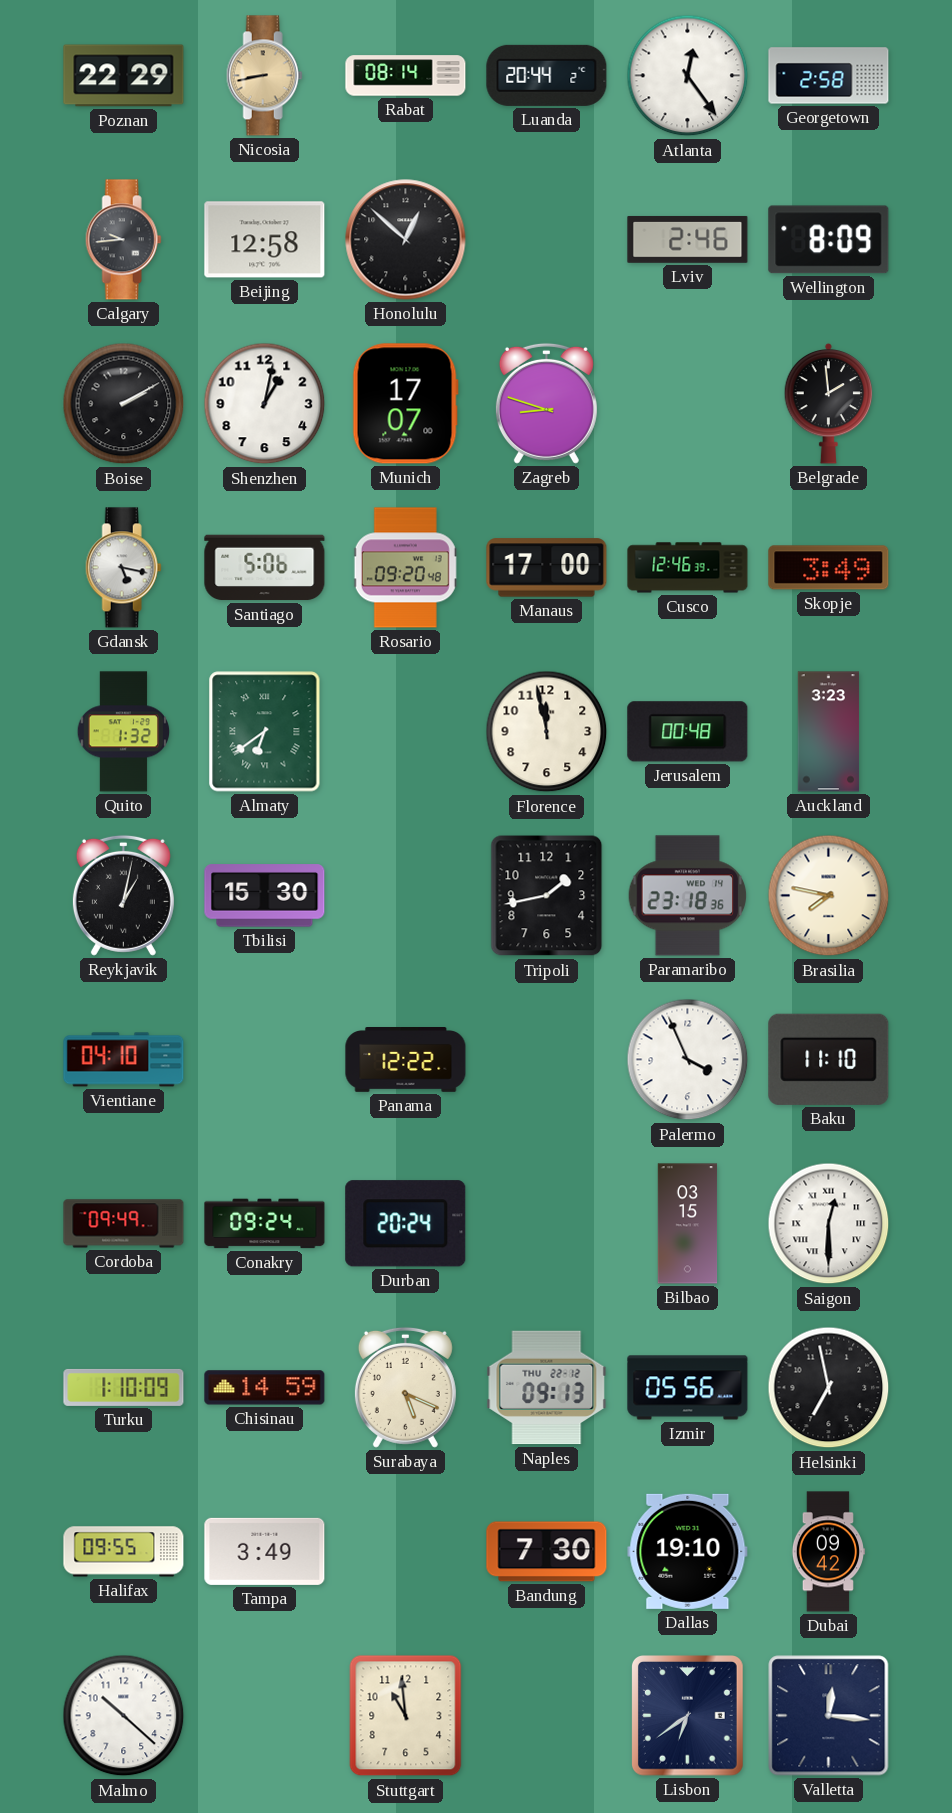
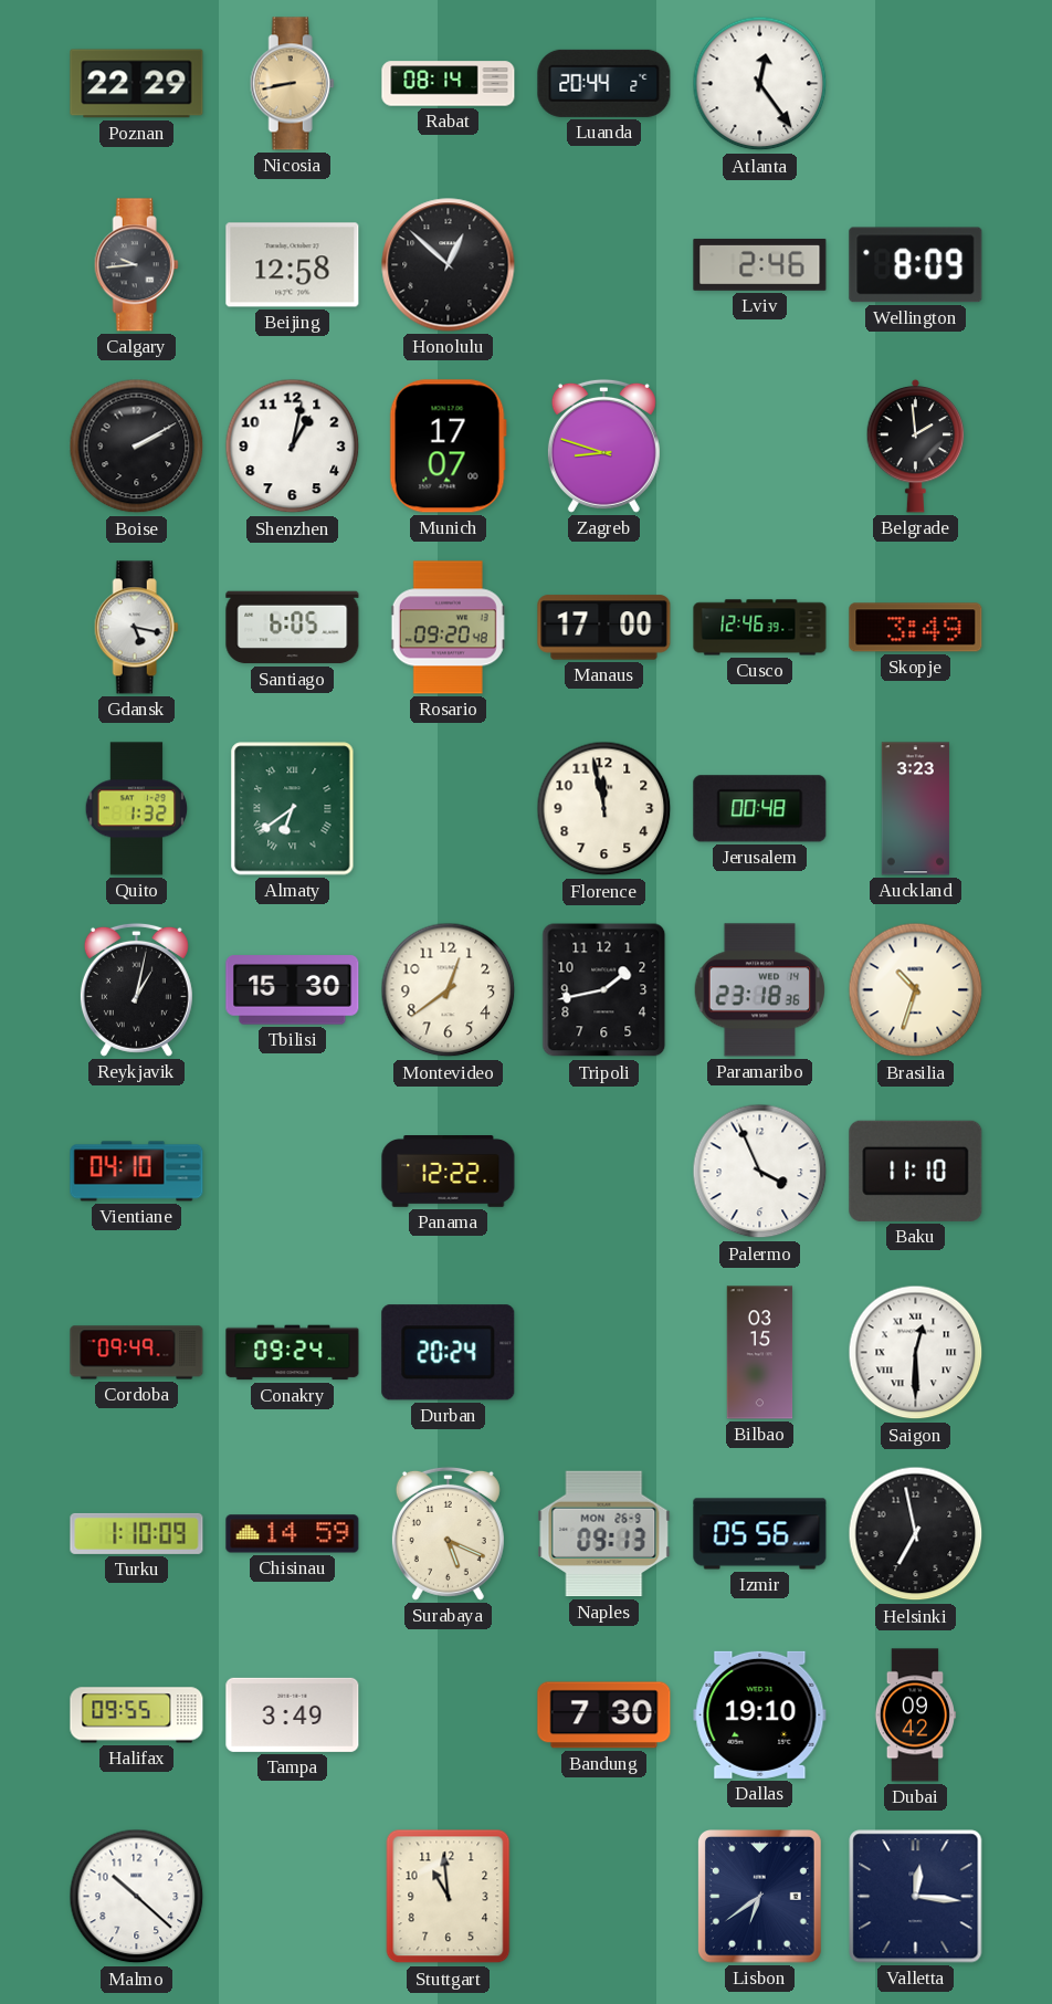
Georgetown: 2:58 -> none (829, 76)
Santiago: 5:06 -> 6:05 (293, 628)
Montevideo: none -> 12:39 (449, 990)
Brasilia: 7:47 -> 10:33 (916, 990)
Naples date: THU 22-12 -> MON 26-9 (604, 1534)
